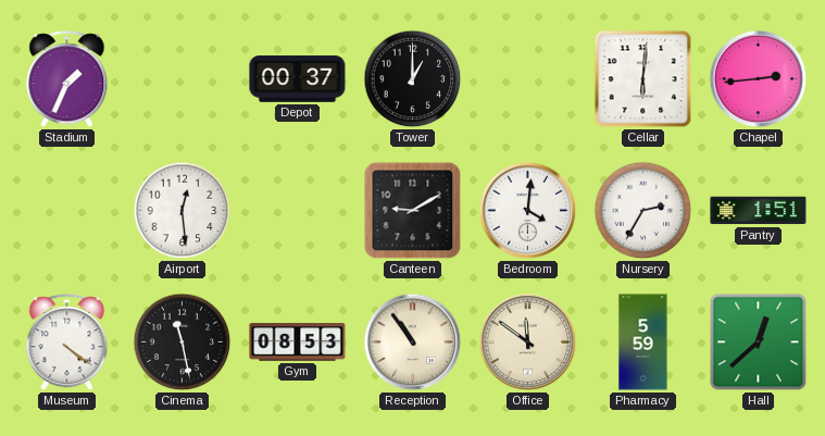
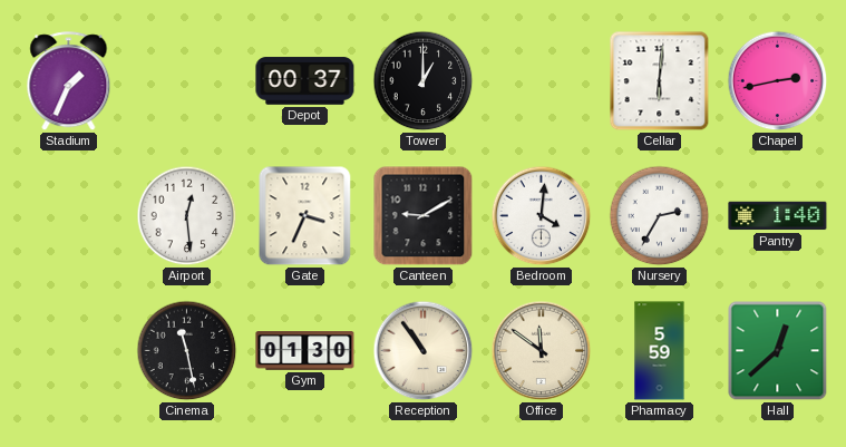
Chapel: 2:44 -> 2:43 (778, 81)
Gate: none -> 3:34 (305, 216)
Pantry: 1:51 -> 1:40 (778, 216)
Museum: 4:21 -> none (67, 342)
Gym: 08:53 -> 01:30 (305, 351)
